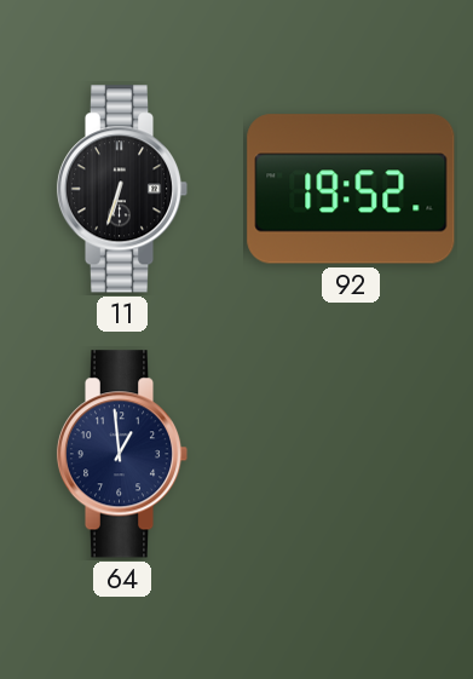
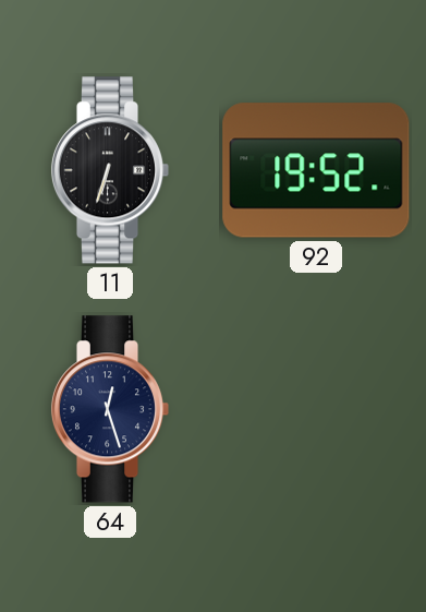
64: 12:59 -> 12:27 (110, 409)
